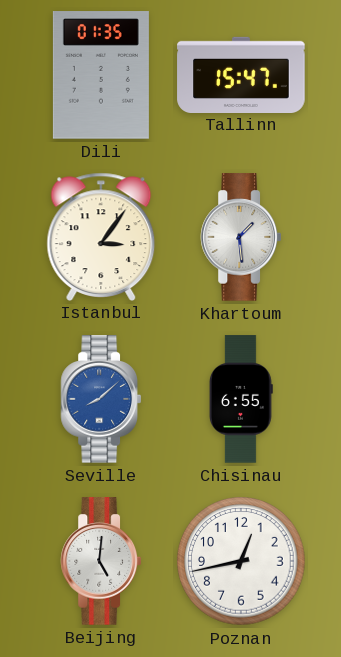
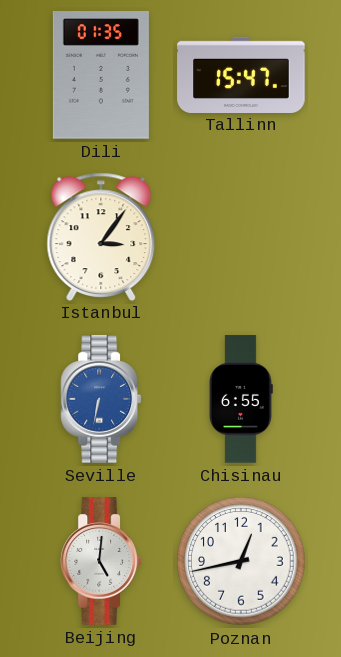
Khartoum: 1:29 -> none (240, 237)
Seville: 8:08 -> 6:32 (100, 399)
